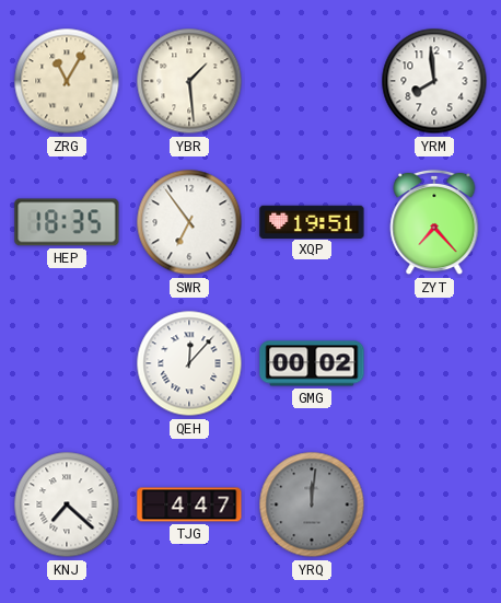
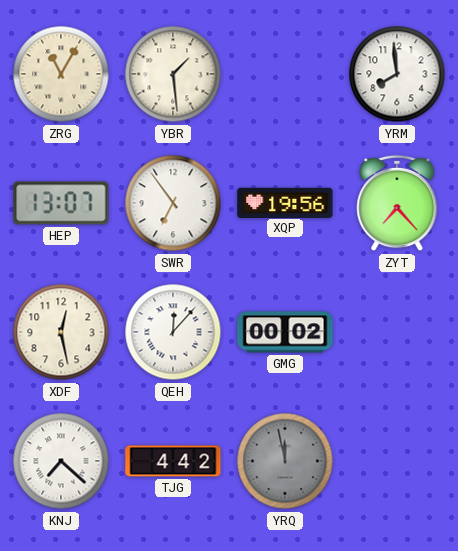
HEP: 18:35 -> 13:07 (61, 203)
XQP: 19:51 -> 19:56 (285, 202)
XDF: none -> 12:28 (61, 332)
TJG: 4:47 -> 4:42 (173, 461)
YRQ: 12:01 -> 11:58 (285, 461)
